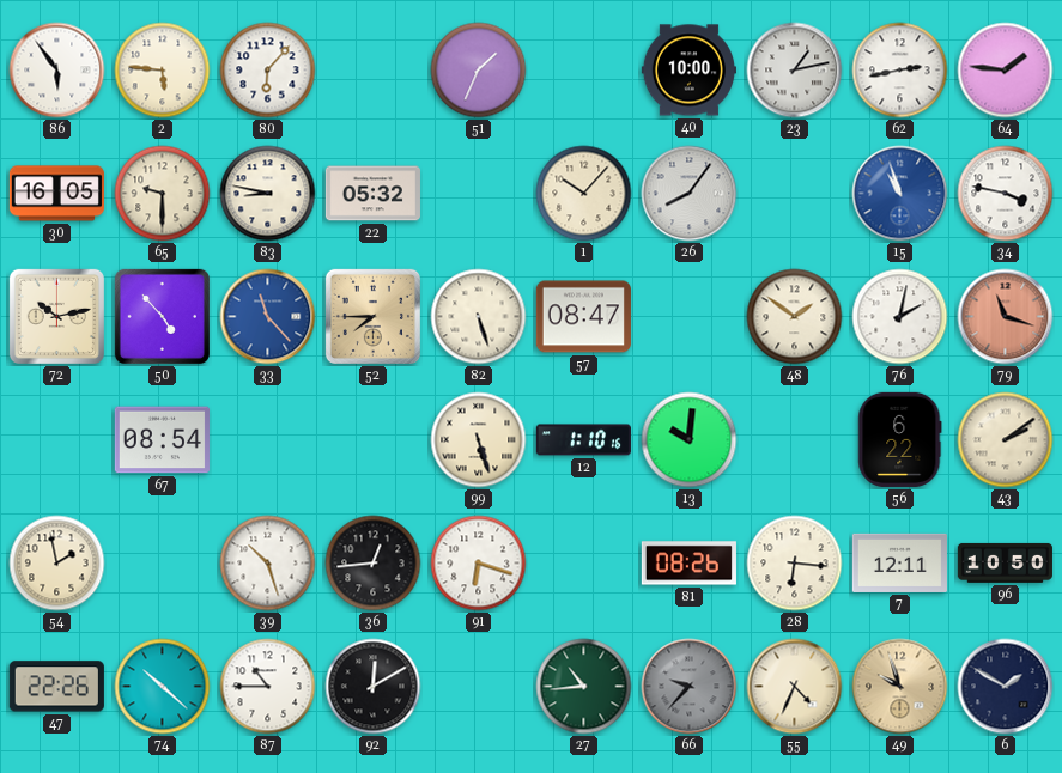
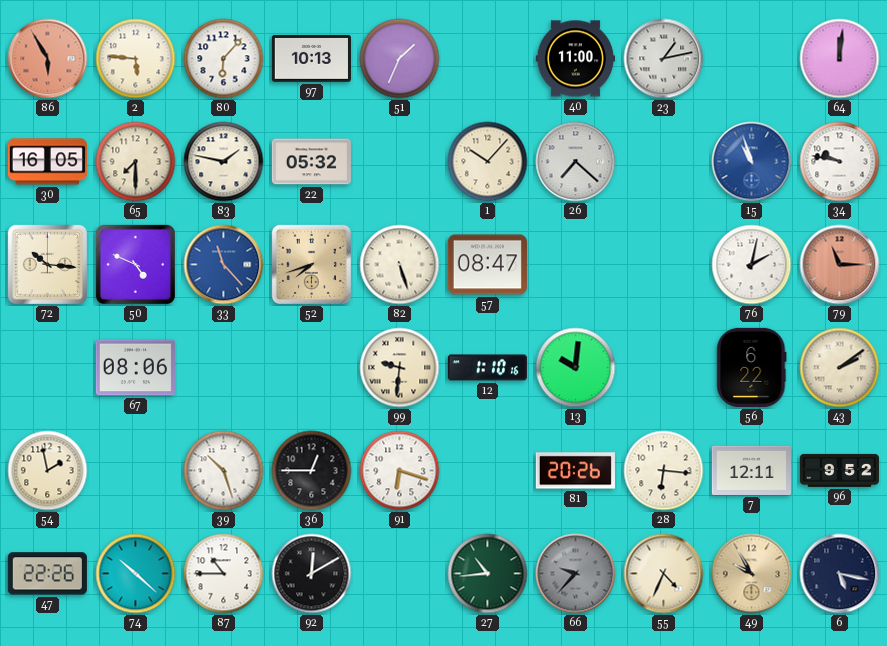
86: 5:54 -> 5:55 (48, 59)
86 dial: white -> salmon (48, 59)
97: none -> 10:13 (311, 59)
40: 10:00 -> 11:00 (575, 59)
62: 2:43 -> none (900, 71)
64: 1:46 -> 12:01 (840, 59)
65: 9:30 -> 7:30 (136, 162)
83: 8:47 -> 1:47 (224, 162)
26: 8:06 -> 7:22 (576, 162)
34: 3:47 -> 9:47 (840, 162)
72: 10:13 -> 10:16 (47, 264)
50: 4:53 -> 4:49 (135, 264)
52: 7:45 -> 7:42 (311, 264)
48: 1:51 -> none (795, 317)
79: 11:18 -> 11:15 (840, 265)
67: 08:54 -> 08:06 (135, 368)
99: 5:27 -> 9:31 (400, 368)
36: 12:44 -> 12:45 (312, 471)
81: 08:26 -> 20:26 (575, 471)
96: 10:50 -> 9:52 (839, 470)
49: 9:57 -> 9:55 (752, 574)
6: 1:50 -> 5:17 (840, 574)
